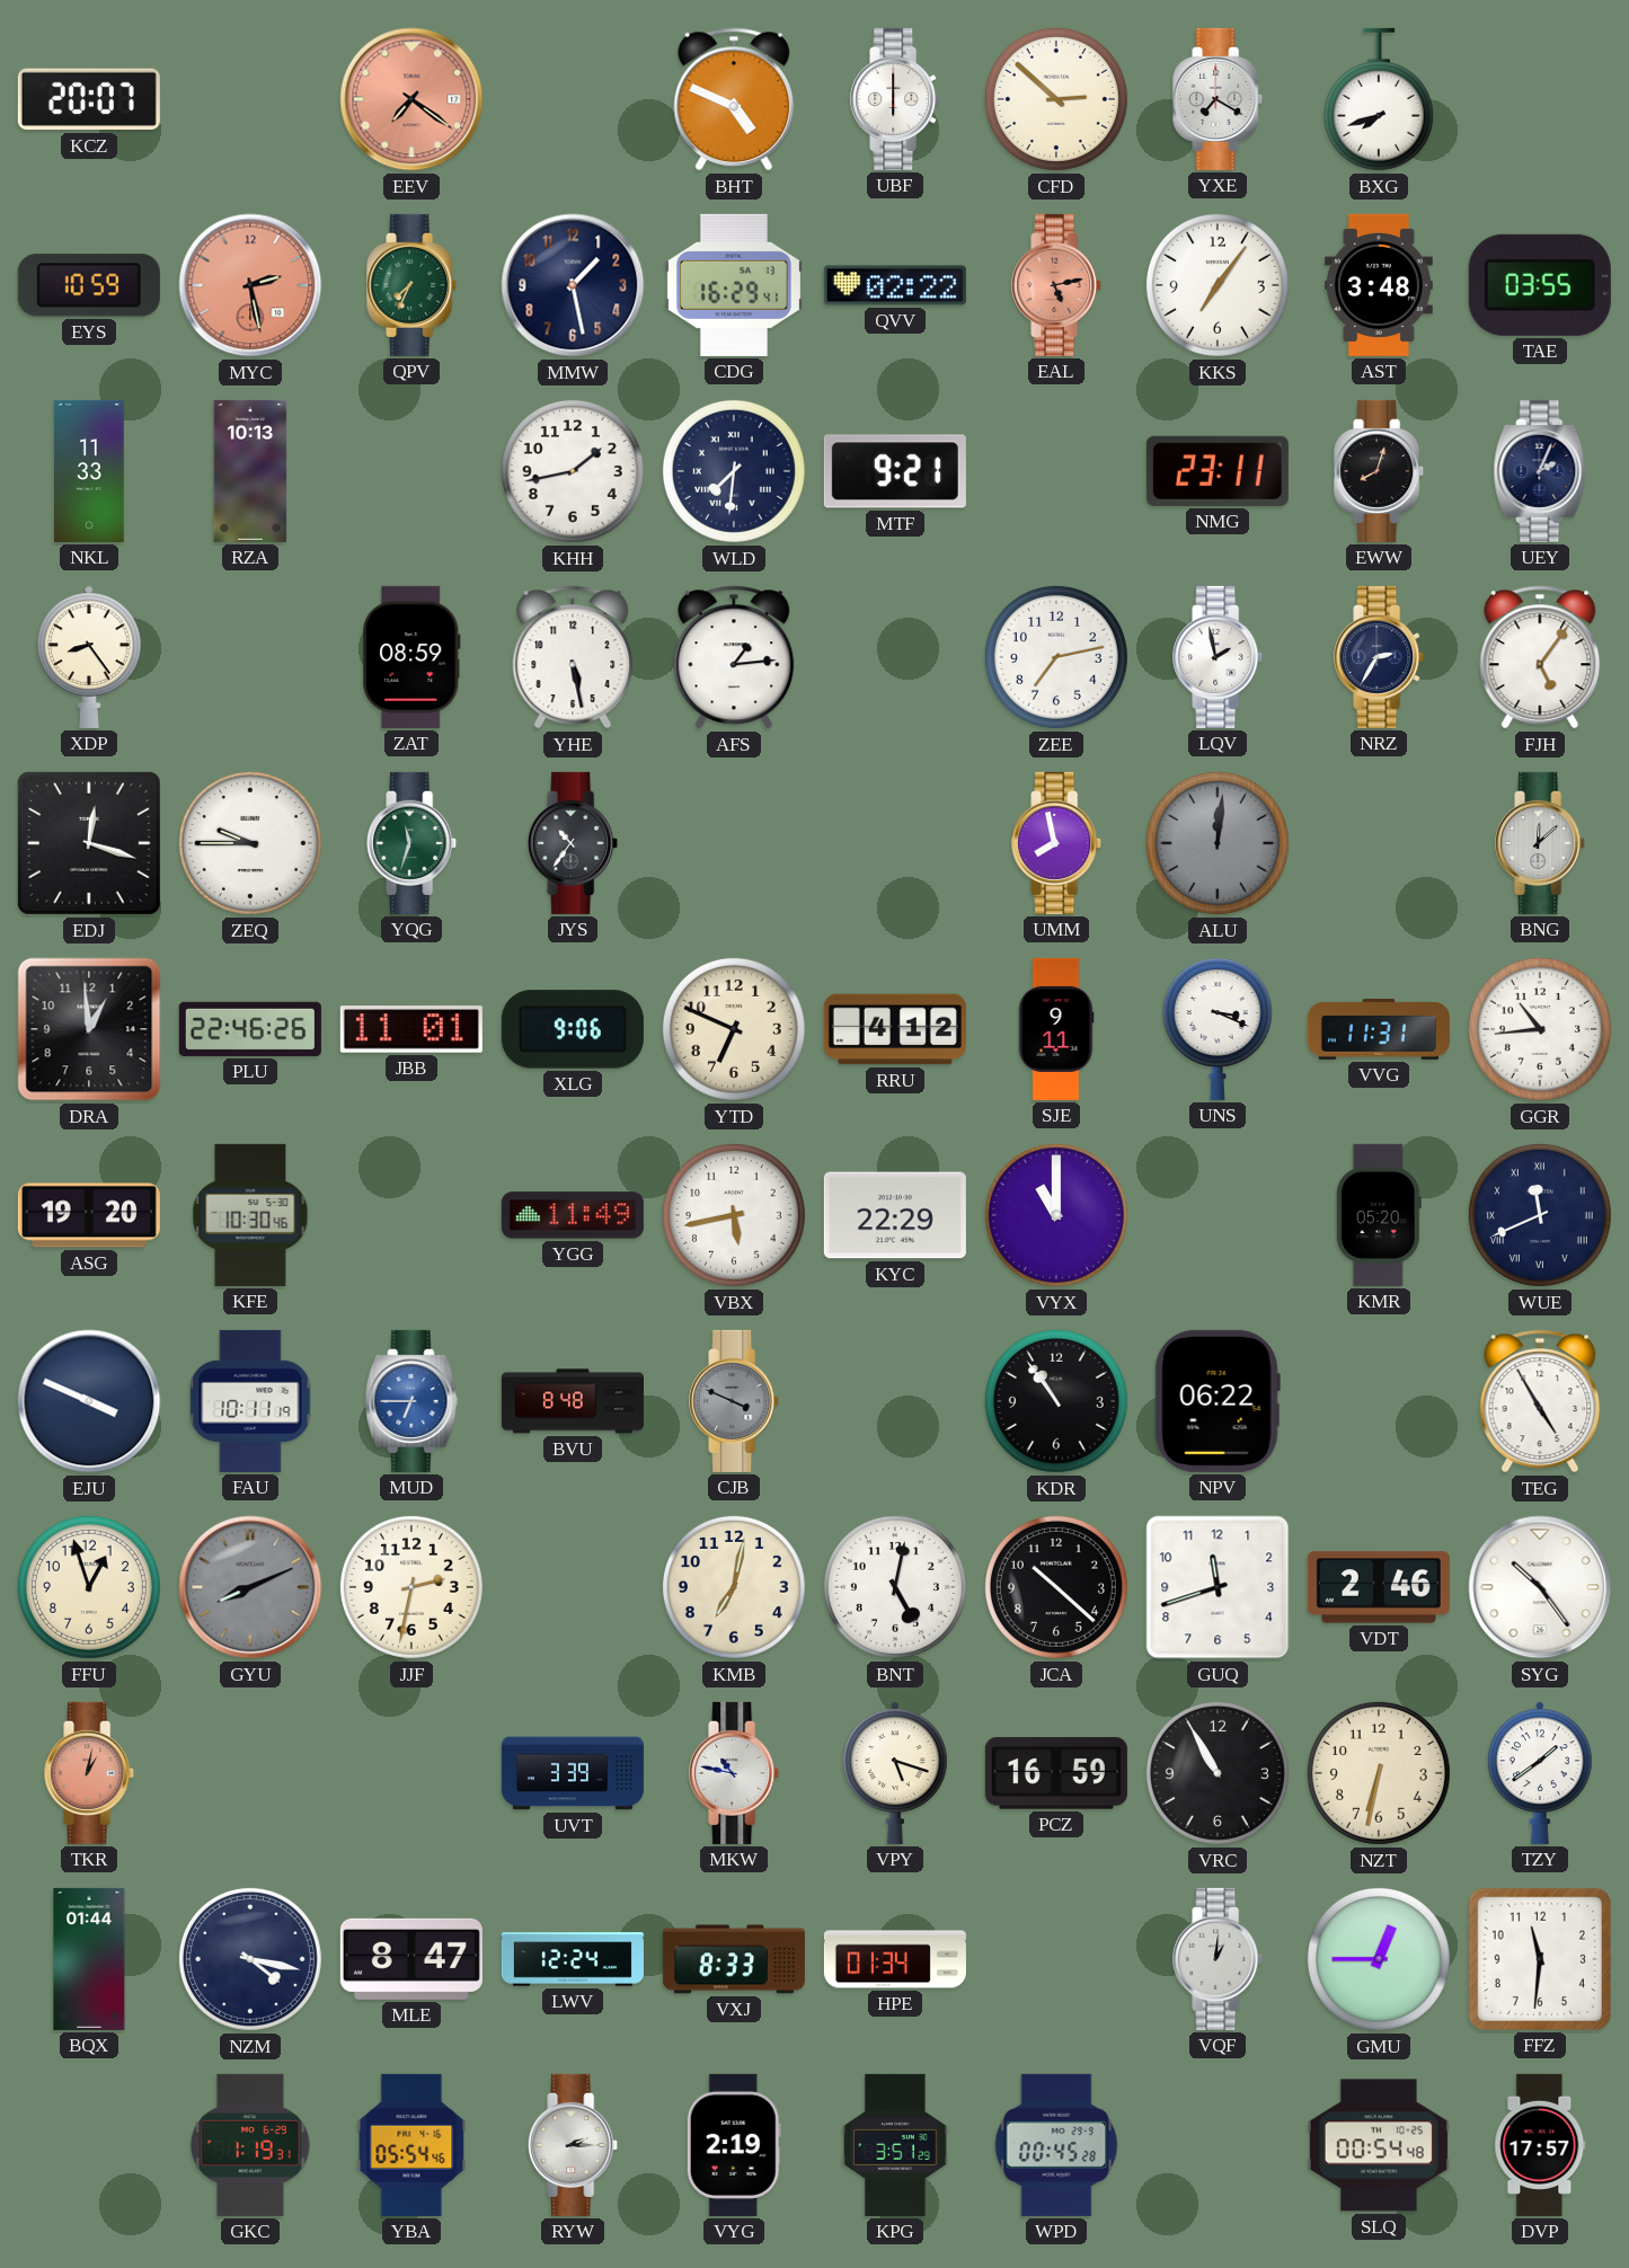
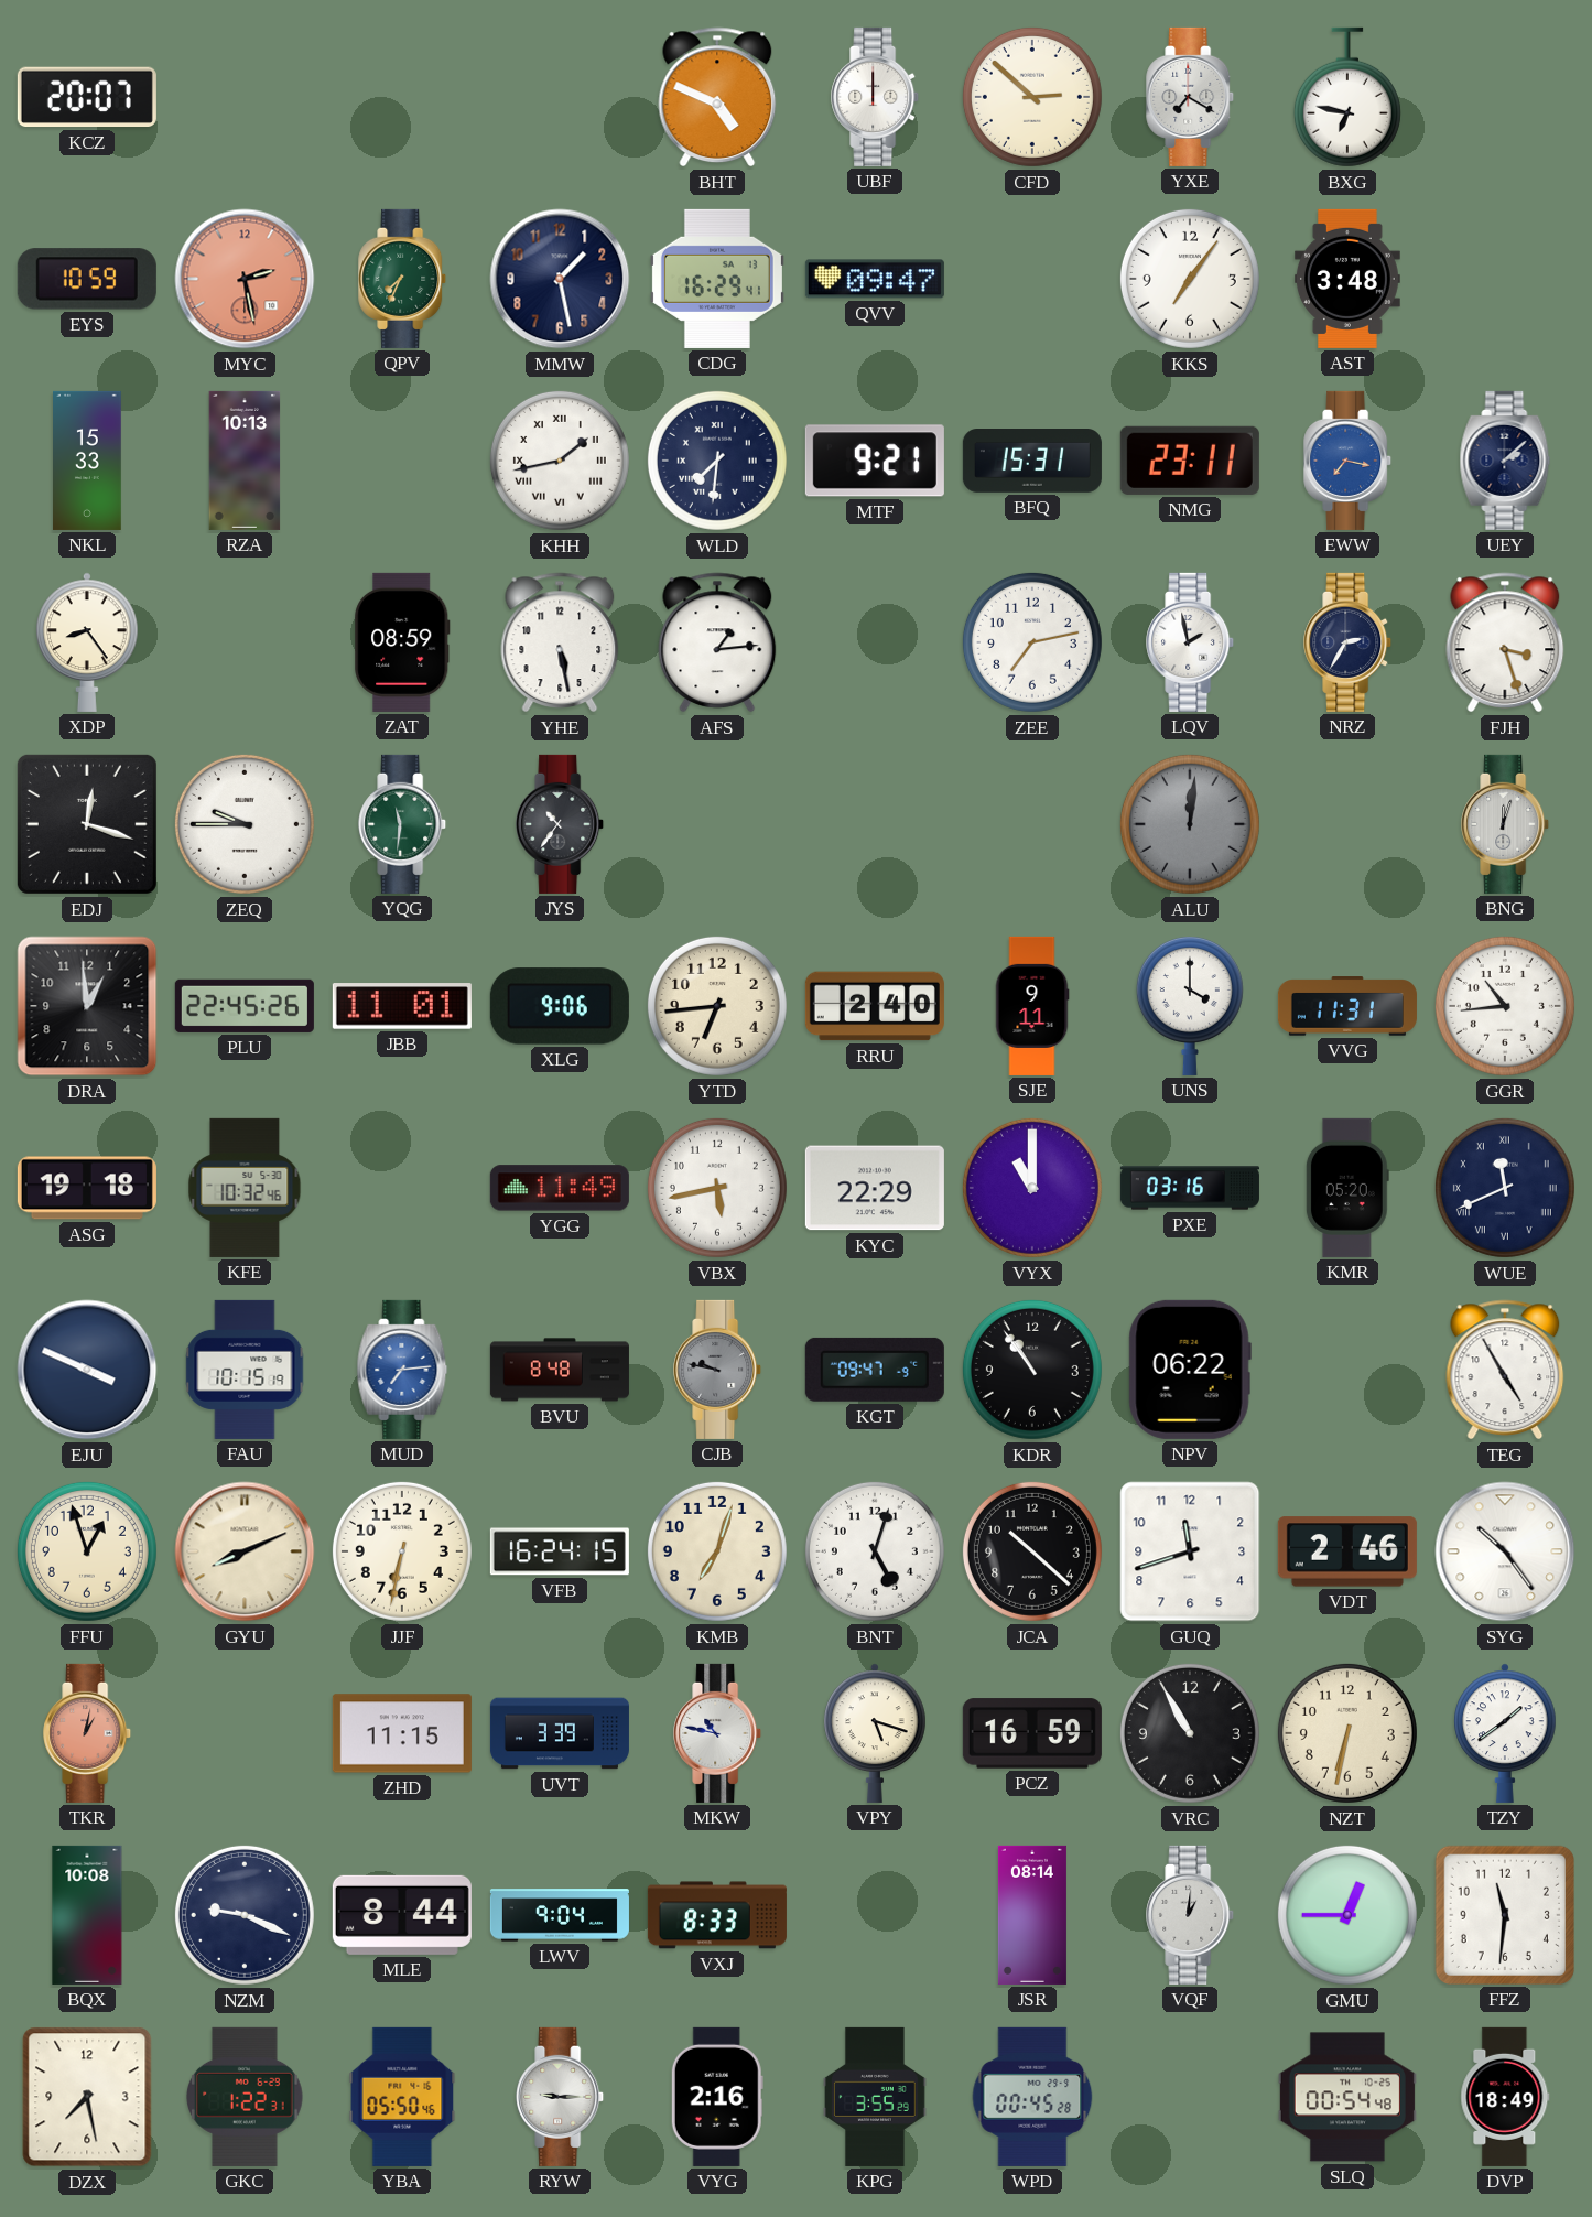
EEV: 7:21 -> none (411, 99)
UBF: 6:00 -> 12:00 (876, 97)
BXG: 7:42 -> 6:47 (1347, 97)
QVV: 02:22 -> 09:47 (875, 279)
EAL: 5:13 -> none (1057, 285)
TAE: 03:55 -> none (1540, 285)
NKL: 11:33 -> 15:33 (88, 461)
KHH numerals: Arabic -> Roman (560, 461)
BFQ: none -> 15:31 (1032, 462)
EWW: 8:03 -> 7:17 (1349, 461)
EWW dial: black -> blue (1349, 461)
UEY: 2:04 -> 2:08 (1505, 461)
FJH: 5:06 -> 3:27 (1505, 642)
YQG: 11:33 -> 11:31 (403, 824)
UMM: 7:58 -> none (1057, 843)
BNG: 12:08 -> 12:03 (1506, 824)
PLU: 22:46 -> 22:45 (245, 1006)
YTD: 6:49 -> 6:44 (717, 1006)
RRU: 4:12 -> 2:40 (875, 1006)
UNS: 3:19 -> 4:00 (1190, 1006)
ASG: 19:20 -> 19:18 (87, 1188)
KFE: 10:30 -> 10:32 (245, 1188)
PXE: none -> 03:16 (1190, 1188)
FAU: 10:11 -> 10:15 (245, 1370)
MUD: 6:45 -> 7:14 (402, 1370)
CJB: 3:49 -> 9:47 (718, 1370)
KGT: none -> 09:47 (875, 1370)
GYU dial: grey -> cream (245, 1551)
JJF: 2:32 -> 6:32 (402, 1551)
VFB: none -> 16:24 (560, 1551)
KMB: 7:02 -> 7:03 (717, 1551)
BNT: 5:02 -> 5:03 (875, 1551)
ZHD: none -> 11:15 (402, 1733)
BQX: 01:44 -> 10:08 (87, 1915)
NZM: 4:17 -> 9:19 (245, 1915)
MLE: 8:47 -> 8:44 (402, 1915)
LWV: 12:24 -> 9:04 (560, 1915)
HPE: 01:34 -> none (895, 1959)
JSR: none -> 08:14 (1032, 1915)
DZX: none -> 7:28 (87, 2097)
GKC: 1:19 -> 1:22 (246, 2097)
YBA: 05:54 -> 05:50 (402, 2097)
RYW: 2:15 -> 9:15 (561, 2097)
VYG: 2:19 -> 2:16 (717, 2097)
KPG: 3:51 -> 3:55 (876, 2097)
DVP: 17:57 -> 18:49 (1505, 2097)
